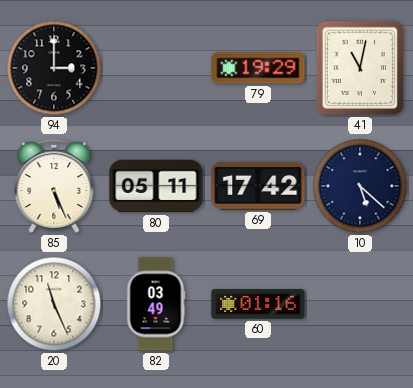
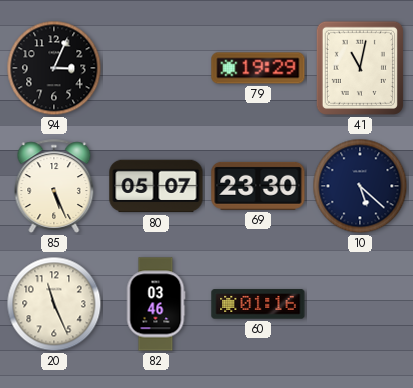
94: 3:00 -> 3:04 (54, 68)
80: 05:11 -> 05:07 (156, 186)
69: 17:42 -> 23:30 (258, 186)
82: 03:49 -> 03:46 (156, 304)
